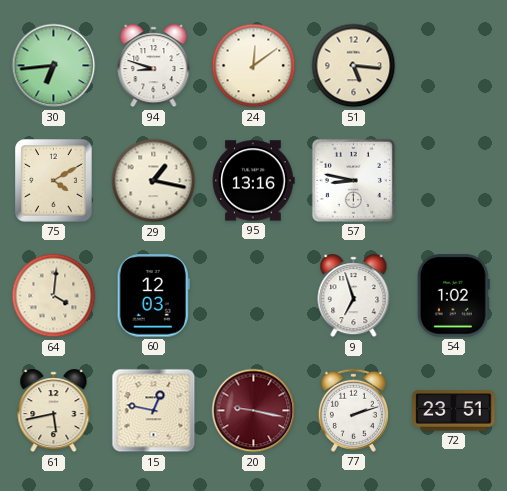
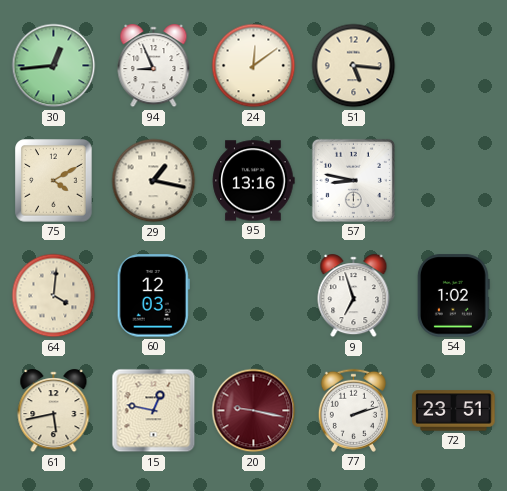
30: 6:44 -> 12:44 (54, 66)
94: 8:48 -> 8:56 (154, 66)
